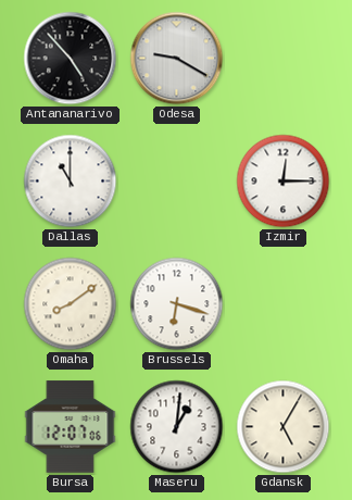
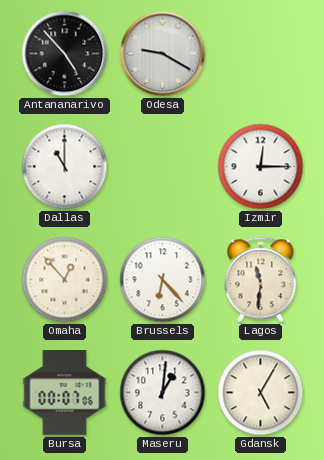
Omaha: 8:09 -> 12:53 (65, 280)
Brussels: 6:18 -> 6:23 (163, 280)
Lagos: none -> 11:31 (261, 280)
Bursa: 12:07 -> 00:07 (65, 393)
